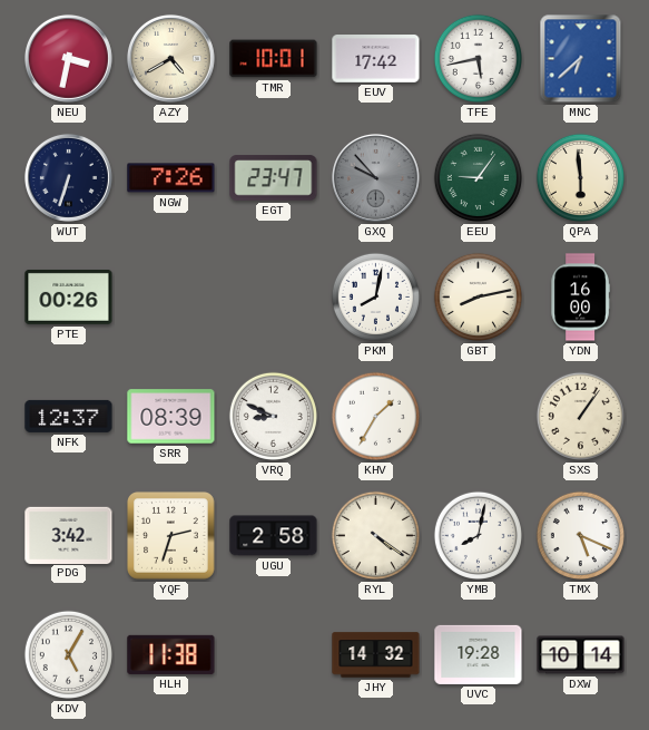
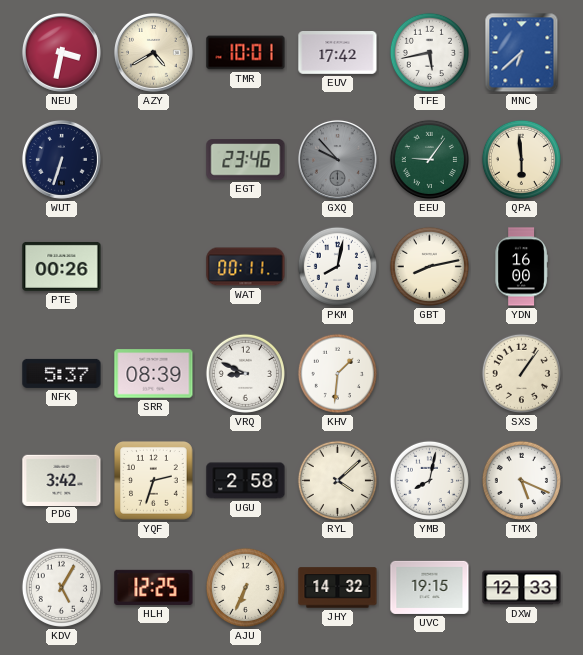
NGW: 7:26 -> none (171, 178)
EGT: 23:47 -> 23:46 (246, 160)
WAT: none -> 00:11 (246, 267)
NFK: 12:37 -> 5:37 (62, 373)
KHV: 1:35 -> 1:31 (337, 373)
RYL: 4:21 -> 4:08 (337, 480)
HLH: 11:38 -> 12:25 (154, 587)
AJU: none -> 6:34 (245, 587)
UVC: 19:28 -> 19:15 (430, 587)
DXW: 10:14 -> 12:33 (522, 588)
